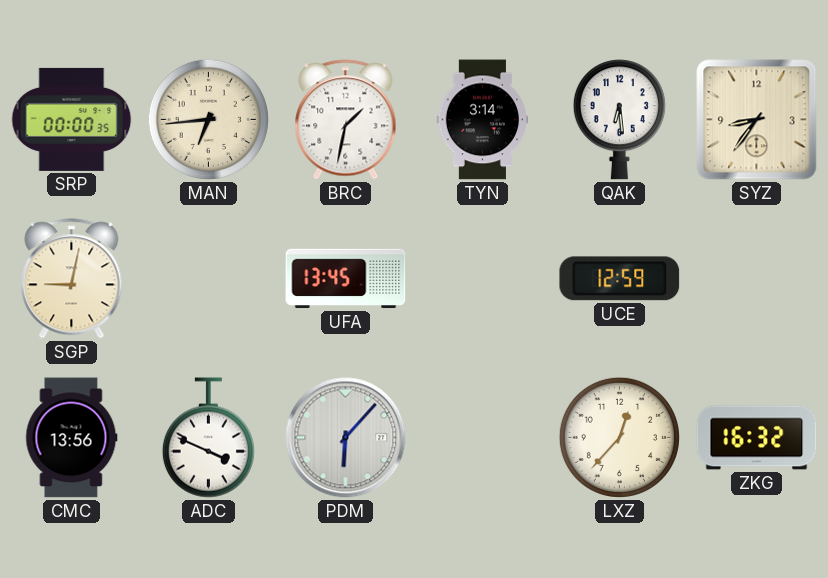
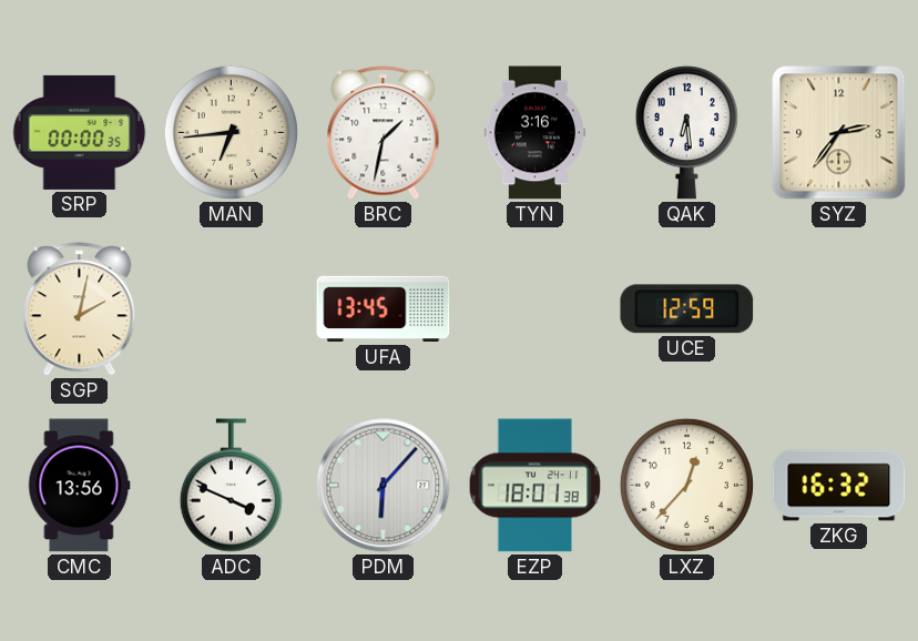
TYN: 3:14 -> 3:16 (534, 133)
SYZ: 8:36 -> 2:36 (839, 133)
SGP: 9:02 -> 2:02 (80, 309)
EZP: none -> 18:01 (535, 486)
